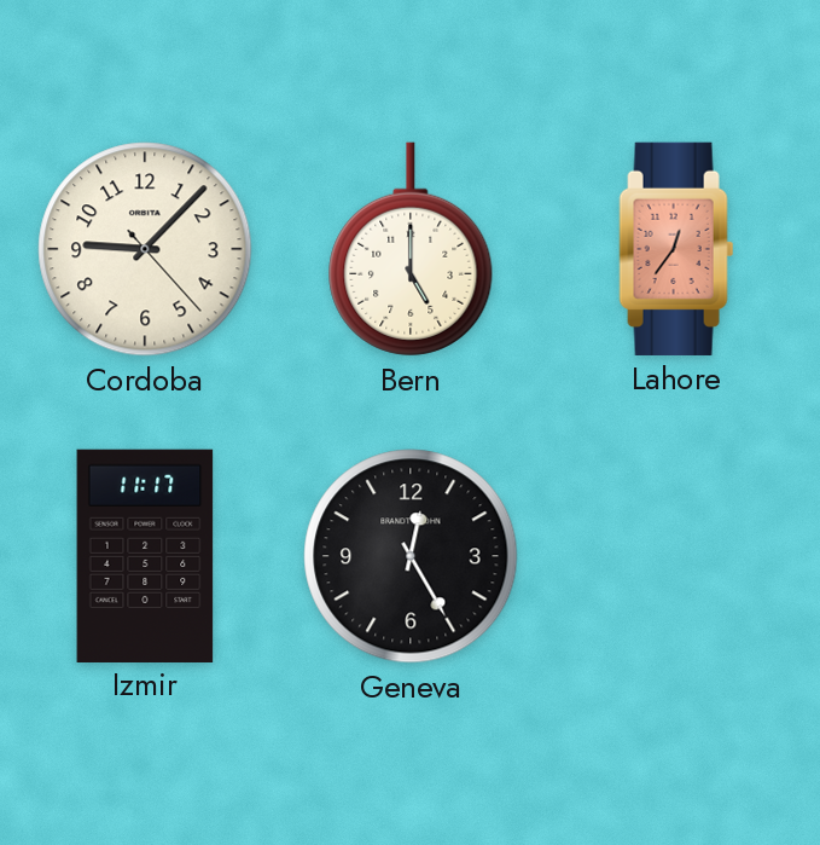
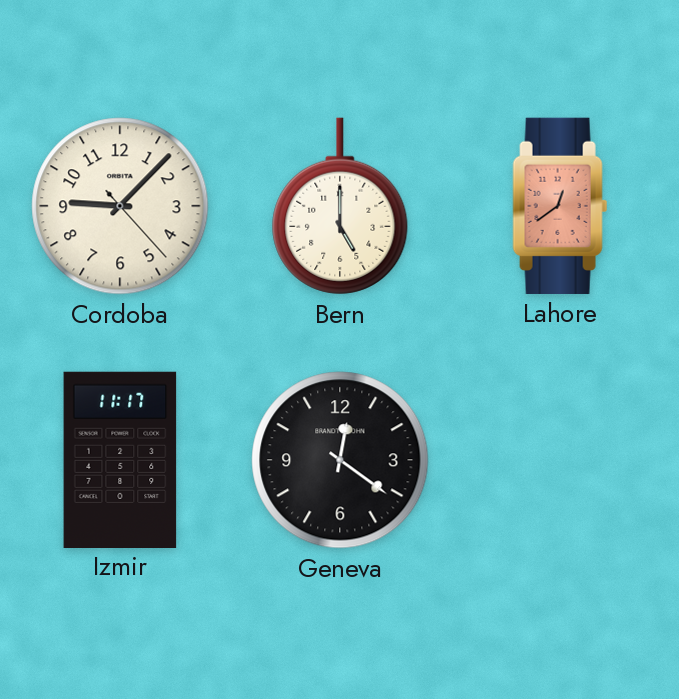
Lahore: 12:36 -> 12:39 (560, 206)
Geneva: 12:25 -> 12:21 (340, 460)
